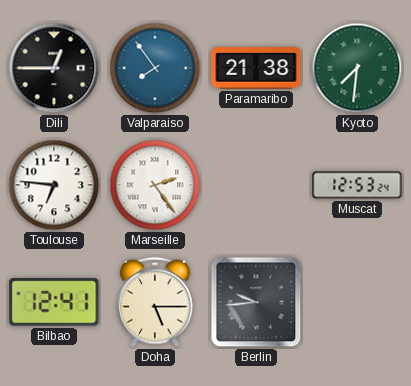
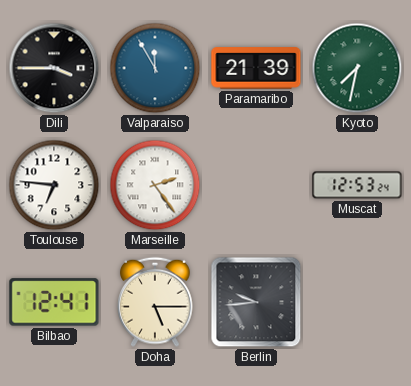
Dili: 12:45 -> 3:45 (54, 68)
Valparaiso: 7:54 -> 11:55 (155, 68)
Paramaribo: 21:38 -> 21:39 (256, 68)
Kyoto: 7:31 -> 7:32 (357, 68)
